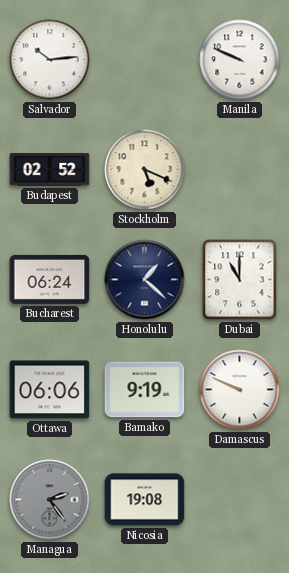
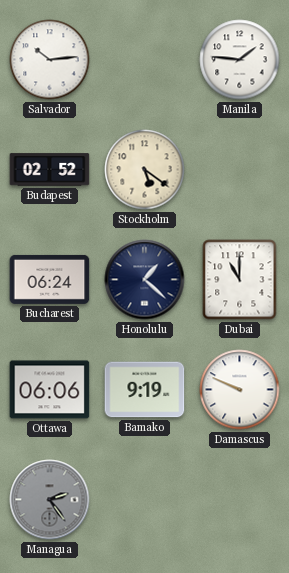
Manila: 9:49 -> 1:46 (240, 60)
Stockholm: 5:19 -> 5:21 (145, 170)
Nicosia: 19:08 -> none (145, 500)
